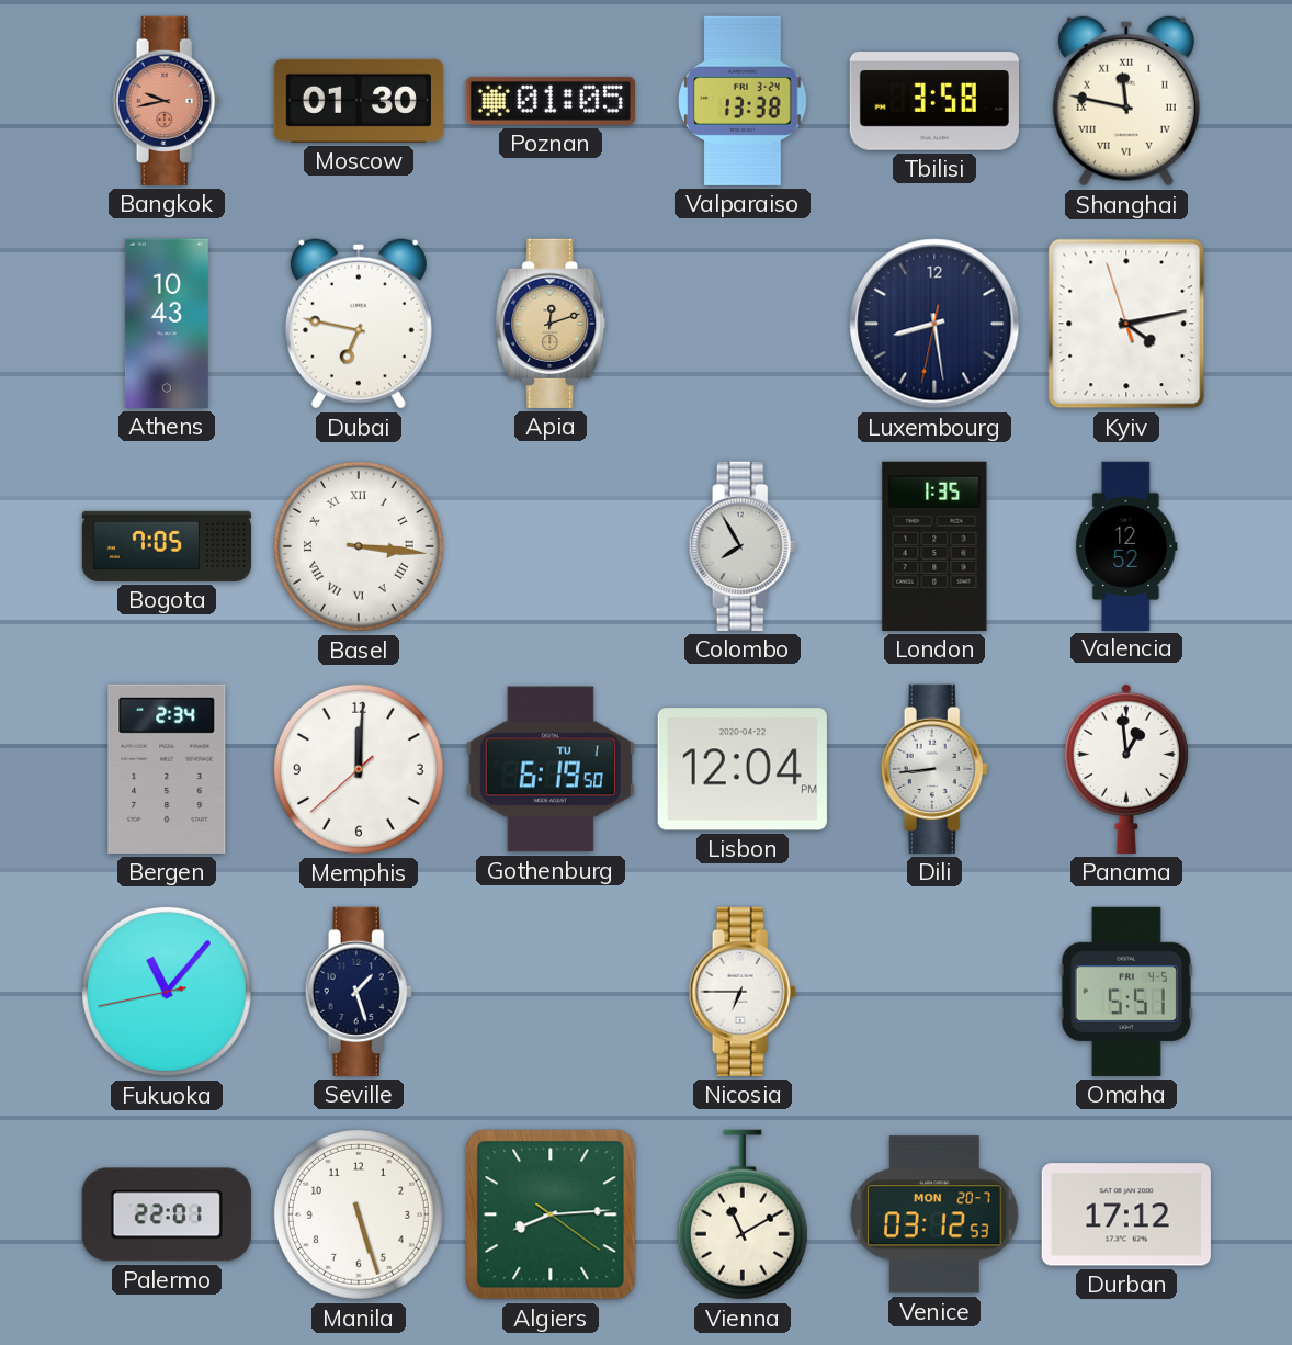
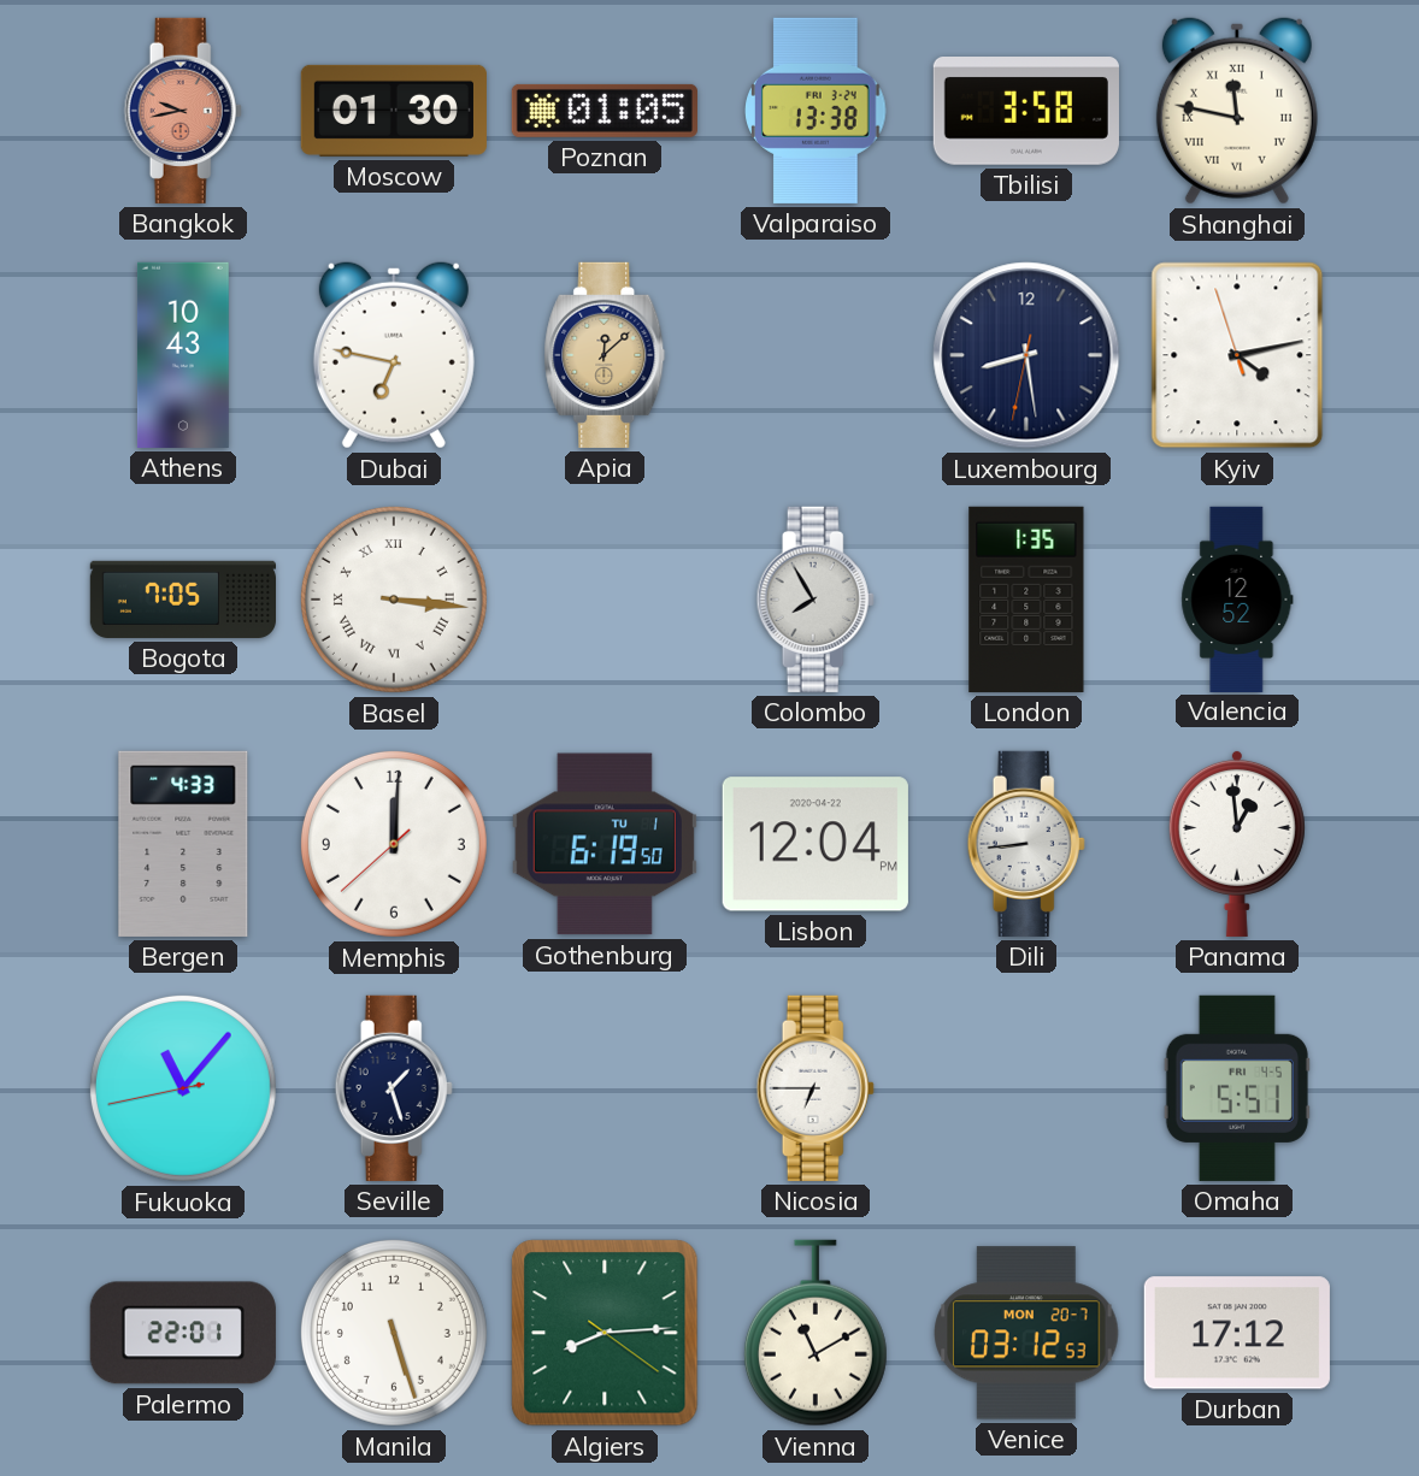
Apia: 12:12 -> 12:08 (605, 355)
Bergen: 2:34 -> 4:33 (183, 844)
